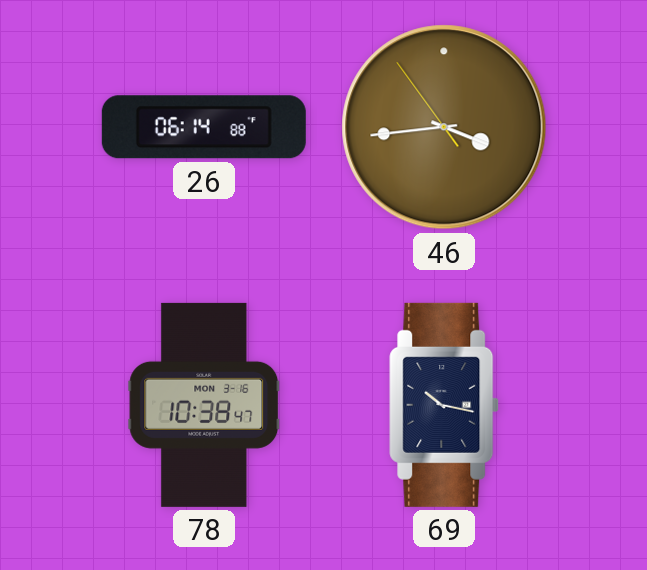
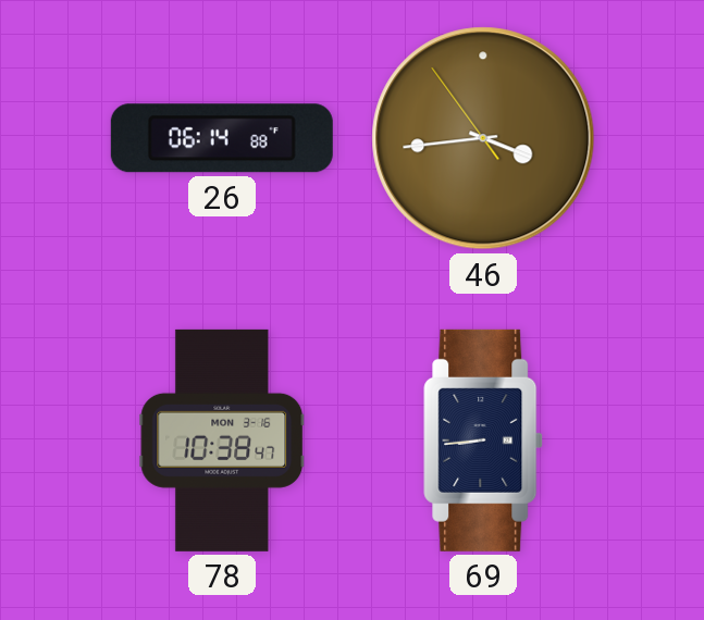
69: 10:17 -> 8:44 (483, 441)
